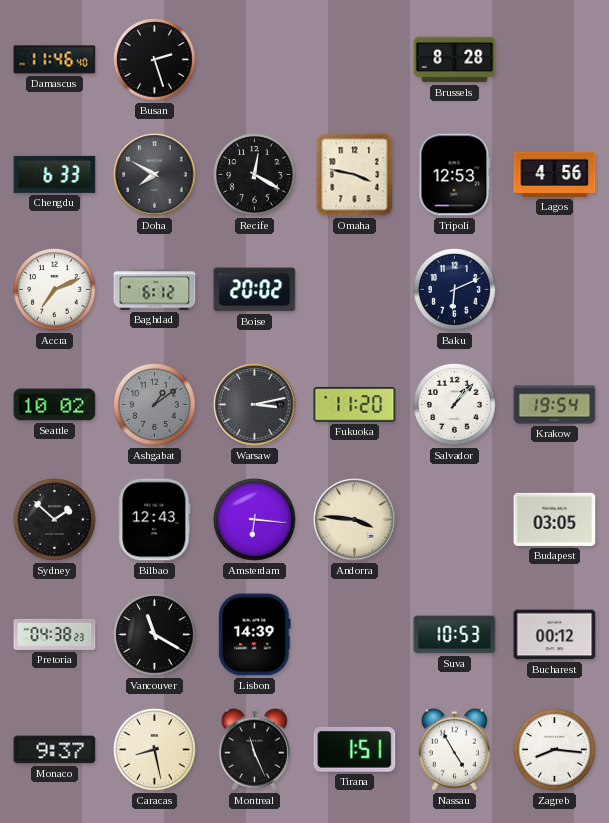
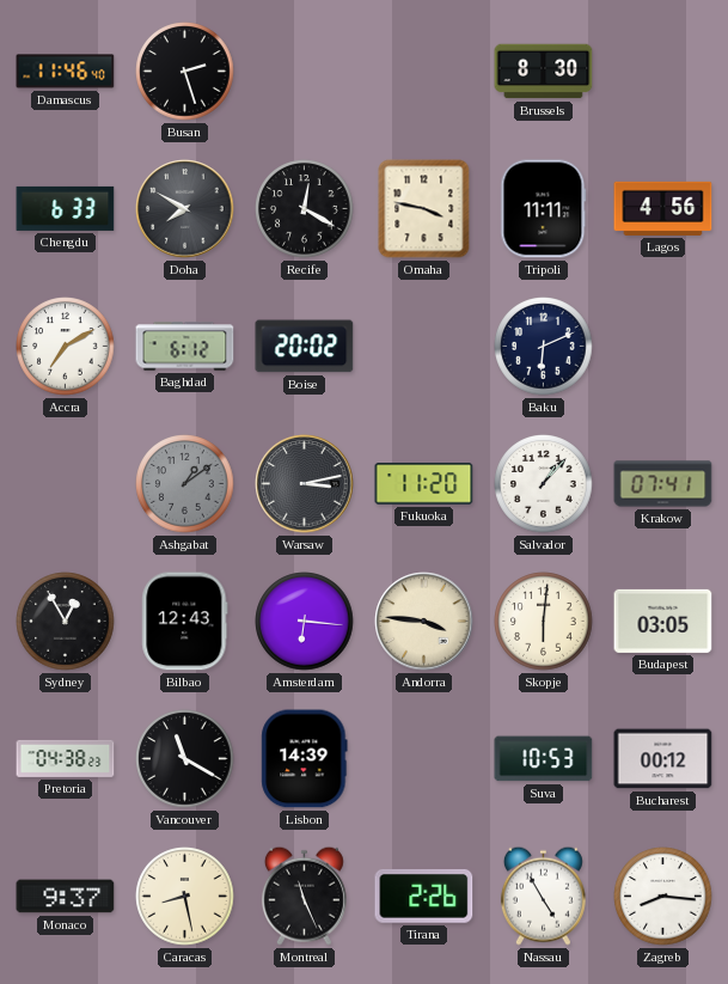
Brussels: 8:28 -> 8:30 (544, 72)
Tripoli: 12:53 -> 11:11 (544, 209)
Accra: 7:11 -> 7:10 (66, 347)
Seattle: 10:02 -> none (55, 405)
Krakow: 19:54 -> 07:41 (663, 484)
Sydney: 1:52 -> 12:55 (66, 622)
Skopje: none -> 6:01 (544, 622)
Tirana: 1:51 -> 2:26 (424, 897)
